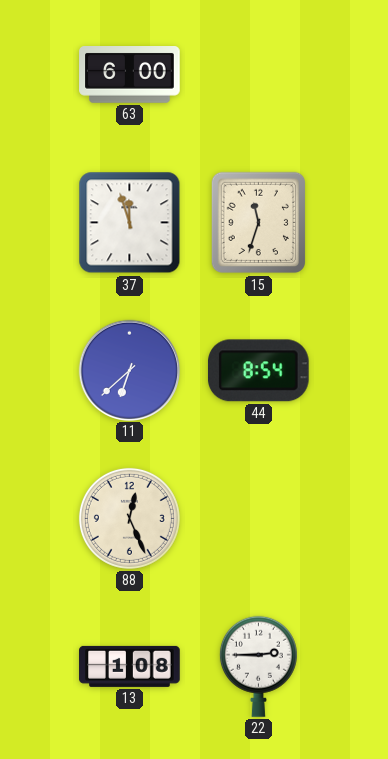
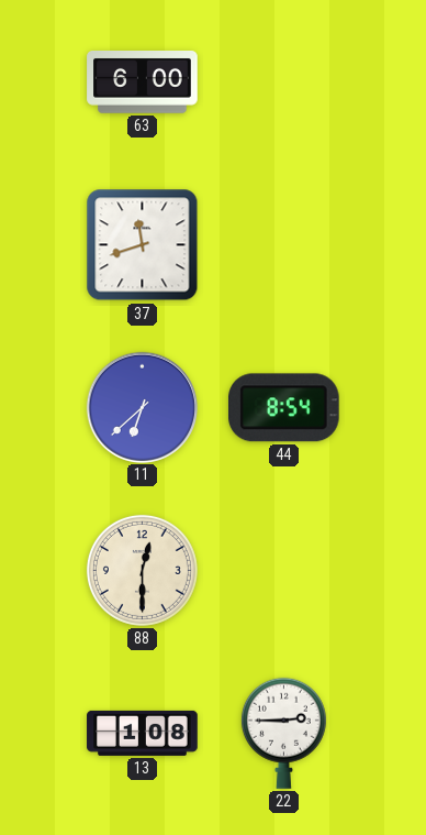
37: 11:57 -> 11:42 (143, 245)
15: 11:33 -> none (258, 223)
88: 12:26 -> 12:30 (142, 570)
